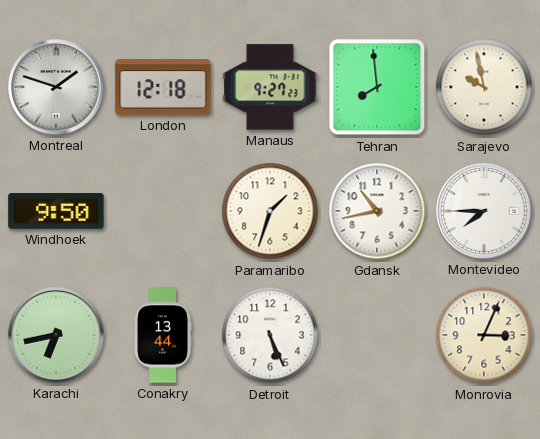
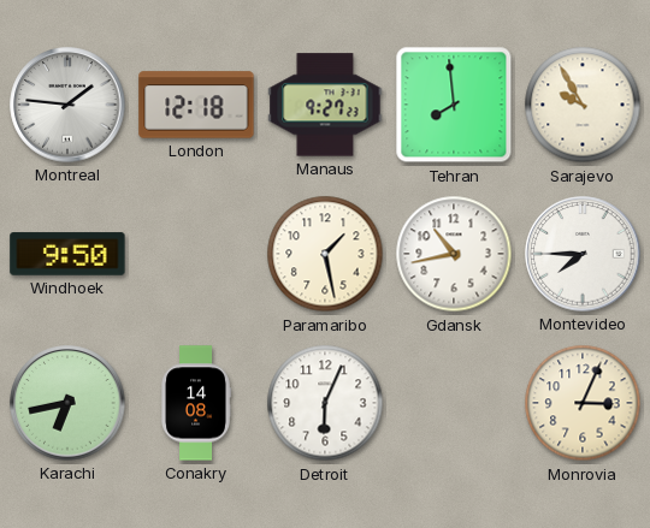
Montreal: 1:48 -> 1:46 (67, 105)
Sarajevo: 9:58 -> 9:55 (583, 105)
Paramaribo: 1:33 -> 1:28 (325, 254)
Conakry: 13:44 -> 14:08 (196, 403)
Detroit: 5:26 -> 6:04 (325, 403)
